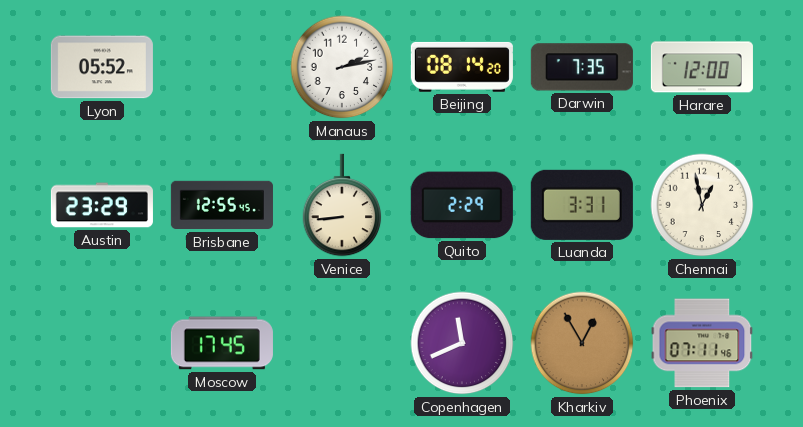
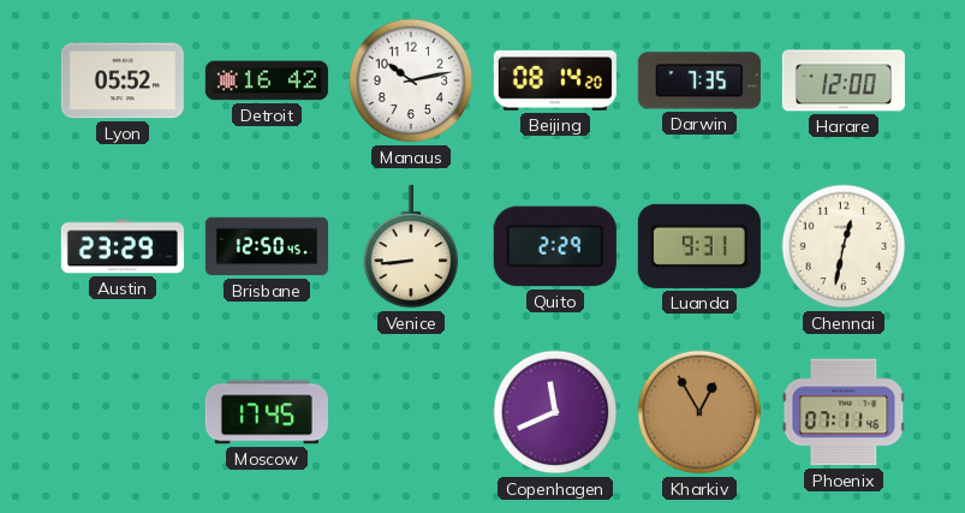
Detroit: none -> 16:42 (267, 80)
Manaus: 2:13 -> 10:13 (411, 80)
Brisbane: 12:55 -> 12:50 (267, 246)
Luanda: 3:31 -> 9:31 (699, 246)
Chennai: 12:58 -> 12:32 (844, 246)
